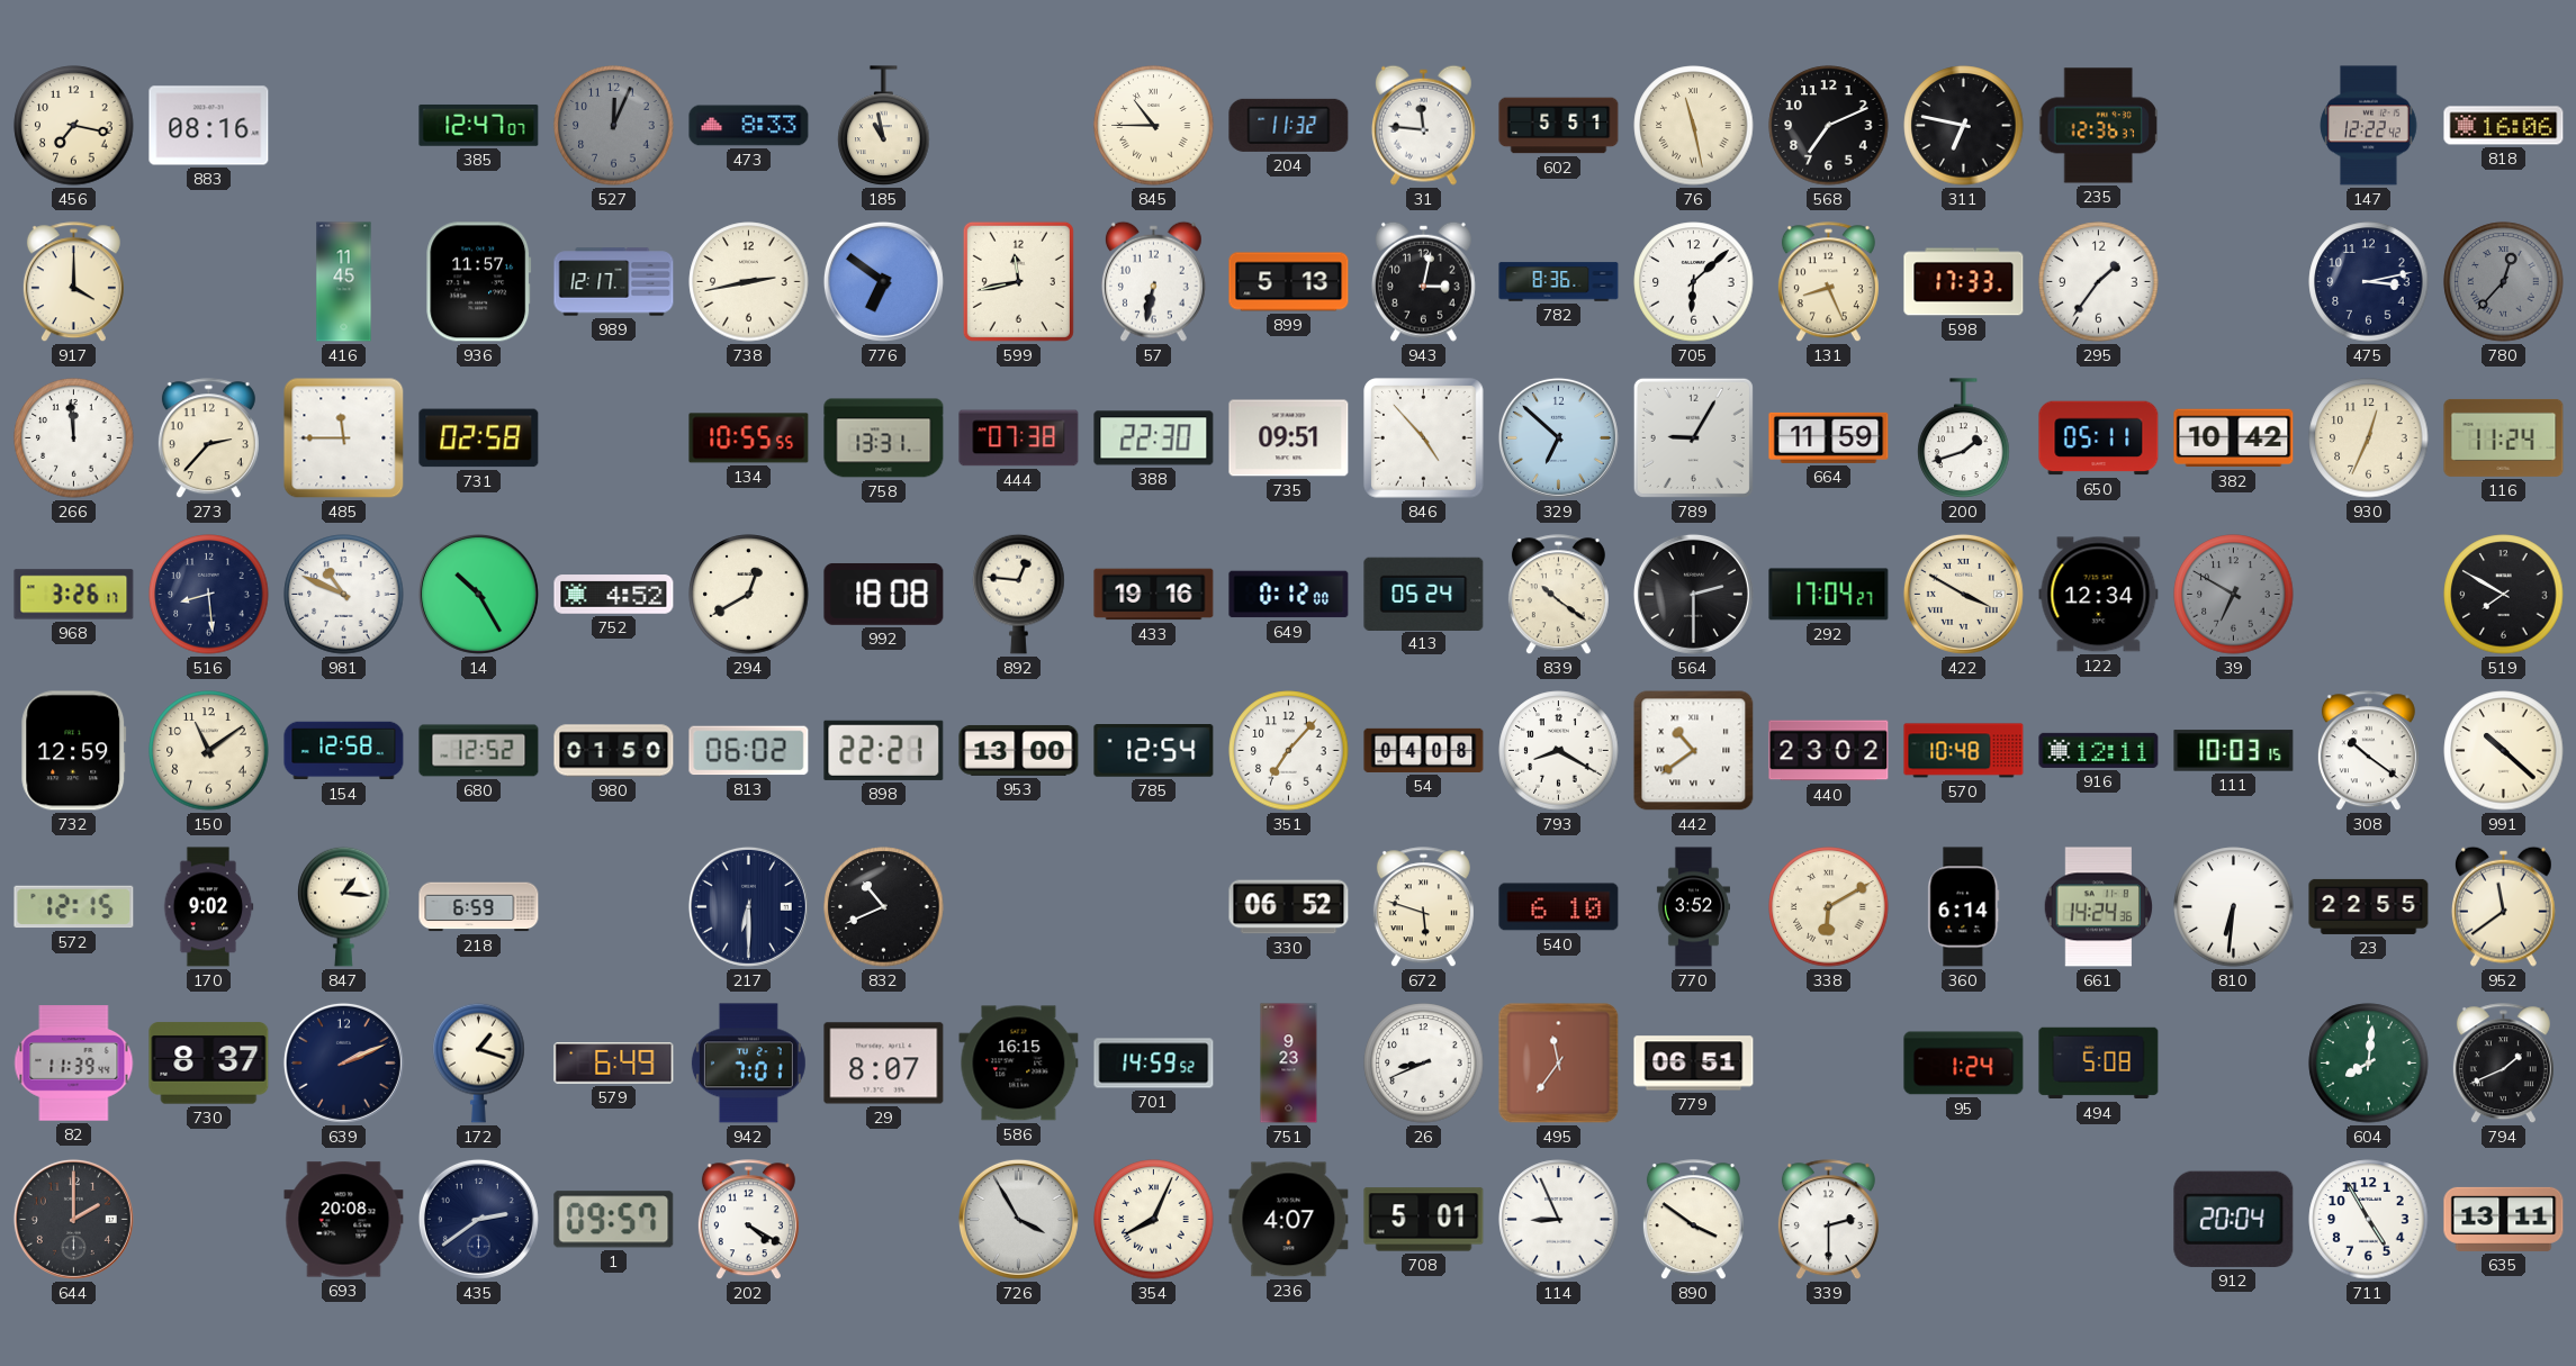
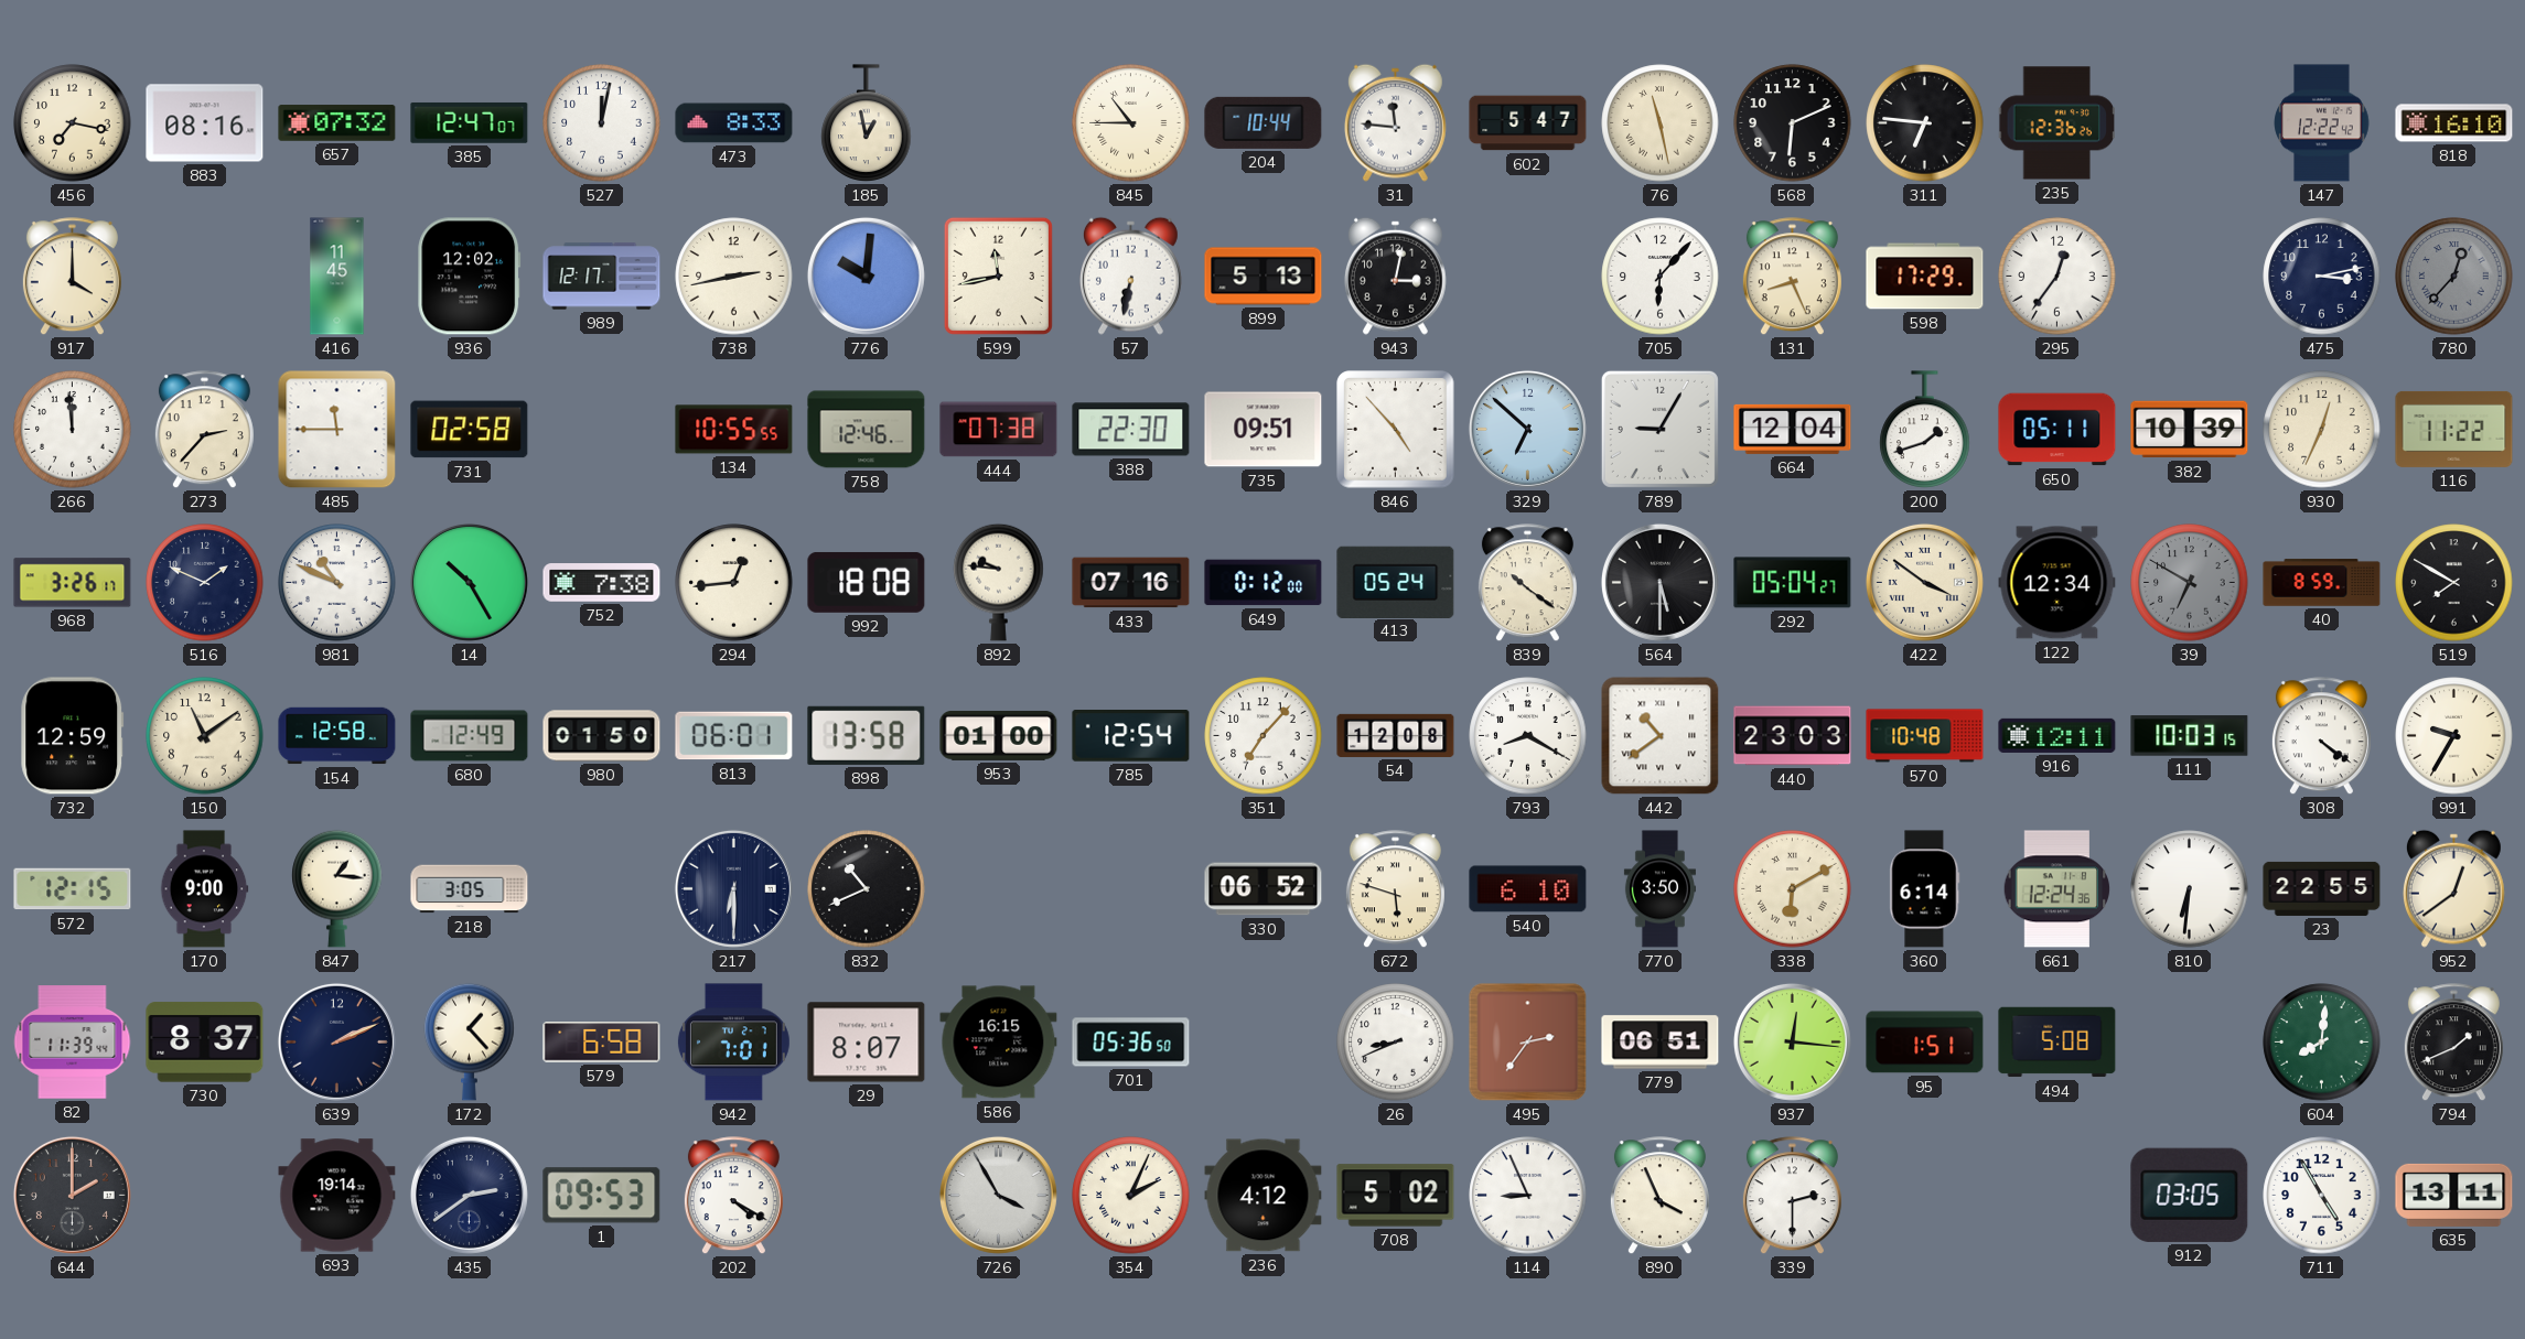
657: none -> 07:32 (337, 123)
527: 12:04 -> 12:02 (602, 123)
527 dial: grey -> white (602, 123)
185: 10:58 -> 12:58 (867, 123)
204: 11:32 -> 10:44 (1264, 122)
602: 5:51 -> 5:47 (1528, 123)
568: 7:11 -> 6:11 (1793, 123)
311: 6:47 -> 6:46 (1925, 123)
235: 12:36:37 -> 12:36:26 (2057, 123)
818: 16:06 -> 16:10 (2454, 123)
936: 11:57 -> 12:02 (470, 277)
776: 6:51 -> 10:01 (866, 276)
782: 8:36 -> none (1559, 282)
705: 6:08 -> 6:07 (1661, 277)
598: 17:33 -> 17:29 (1925, 277)
295: 1:36 -> 12:36 (2057, 277)
758: 13:31 -> 12:46 (867, 430)
664: 11:59 -> 12:04 (1793, 429)
382: 10:42 -> 10:39 (2190, 430)
116: 11:24 -> 11:22 (2454, 429)
516: 8:29 -> 1:49 (205, 583)
752: 4:52 -> 7:38 (602, 583)
294: 12:40 -> 12:44 (734, 583)
892: 12:46 -> 9:46 (999, 582)
433: 19:16 -> 07:16 (1131, 583)
564: 2:30 -> 5:30 (1659, 582)
292: 17:04 -> 05:04 (1793, 583)
422: 3:50 -> 3:51 (1924, 582)
40: none -> 8:59 (2322, 583)
680: 12:52 -> 12:49 (470, 736)
813: 06:02 -> 06:01 (734, 736)
898: 22:21 -> 13:58 (867, 735)
953: 13:00 -> 01:00 (999, 735)
54: 04:08 -> 12:08 (1396, 735)
440: 23:02 -> 23:03 (1793, 736)
308: 10:21 -> 4:21 (2321, 736)
991: 10:22 -> 9:35 (2454, 736)
170: 9:02 -> 9:00 (204, 889)
218: 6:59 -> 3:05 (470, 889)
770: 3:52 -> 3:50 (1659, 889)
661: 14:24 -> 12:24 (2057, 889)
952: 11:39 -> 12:39 (2453, 888)
172: 1:18 -> 1:23 (470, 1041)
579: 6:49 -> 6:58 (602, 1043)
701: 14:59 -> 05:36 (1131, 1043)
751: 9:23 -> none (1289, 1064)
495: 11:36 -> 2:36 (1528, 1043)
937: none -> 12:16 (1792, 1041)
95: 1:24 -> 1:51 (1925, 1043)
693: 20:08 -> 19:14 (337, 1196)
1: 09:57 -> 09:53 (602, 1196)
354: 8:04 -> 2:04 (1131, 1196)
236: 4:07 -> 4:12 (1264, 1196)
708: 5:01 -> 5:02 (1396, 1196)
890: 3:51 -> 3:56 (1659, 1196)
912: 20:04 -> 03:05 (2190, 1195)
